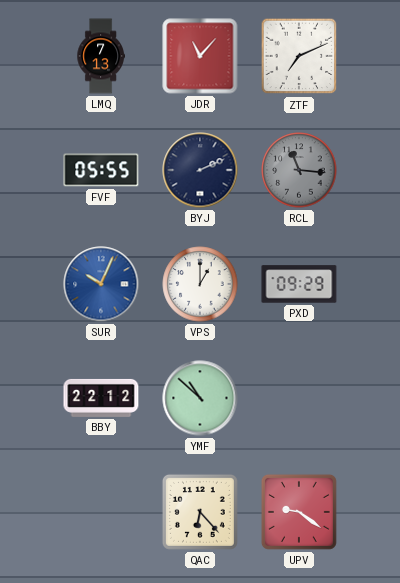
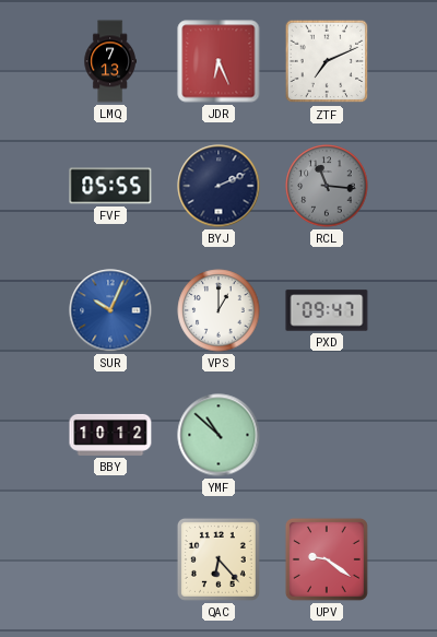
JDR: 11:07 -> 6:26 (218, 61)
PXD: 09:29 -> 09:47 (327, 310)
BBY: 22:12 -> 10:12 (110, 435)
